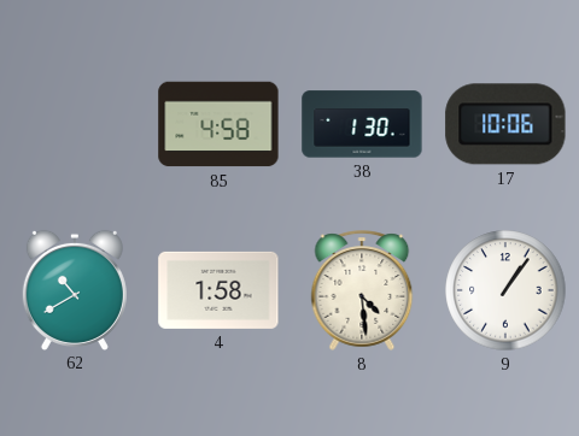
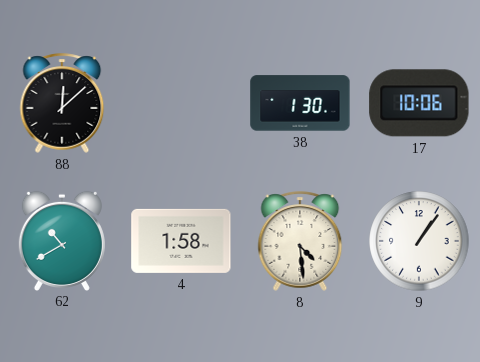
88: none -> 12:08 (62, 103)
85: 4:58 -> none (218, 124)
